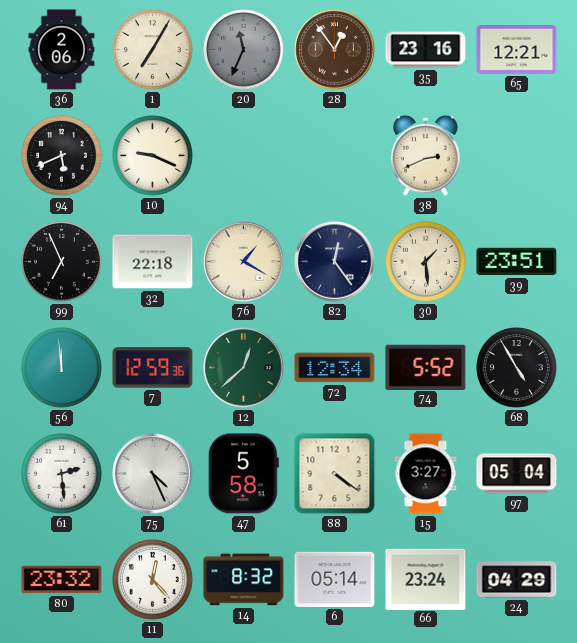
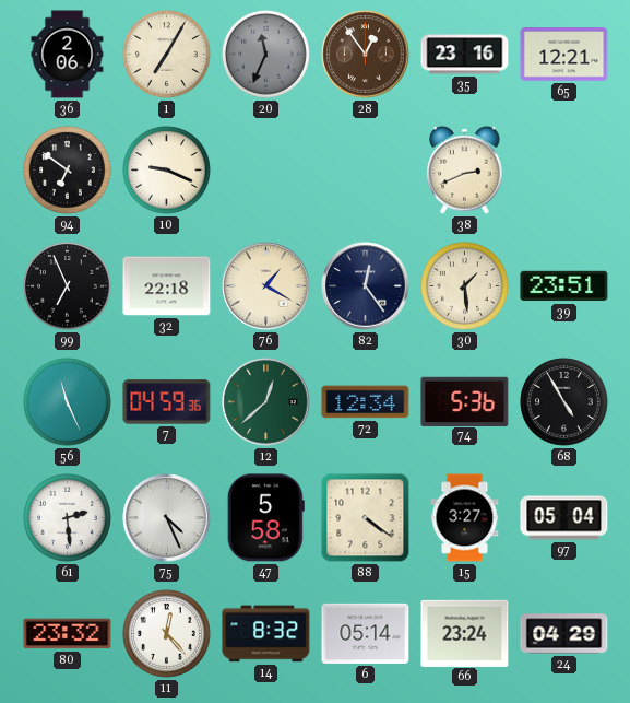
94: 5:41 -> 6:51 (68, 171)
56: 11:59 -> 11:26 (68, 402)
7: 12:59 -> 04:59 (167, 402)
74: 5:52 -> 5:36 (465, 401)
